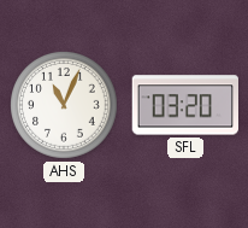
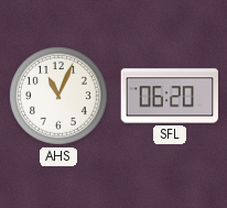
SFL: 03:20 -> 06:20 (169, 96)
